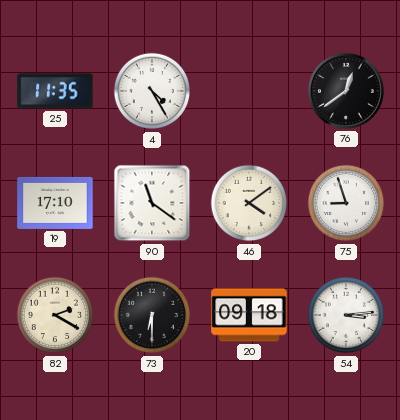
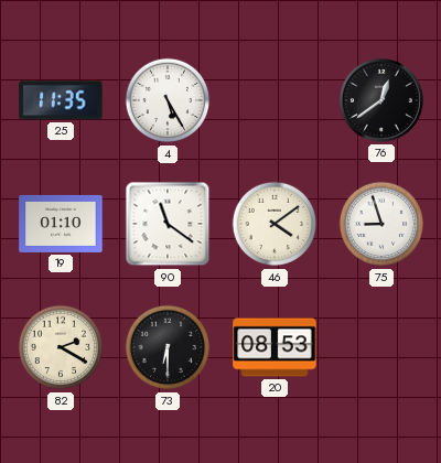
4: 4:25 -> 5:25 (168, 100)
19: 17:10 -> 01:10 (61, 224)
20: 09:18 -> 08:53 (275, 347)
54: 3:14 -> none (346, 315)
